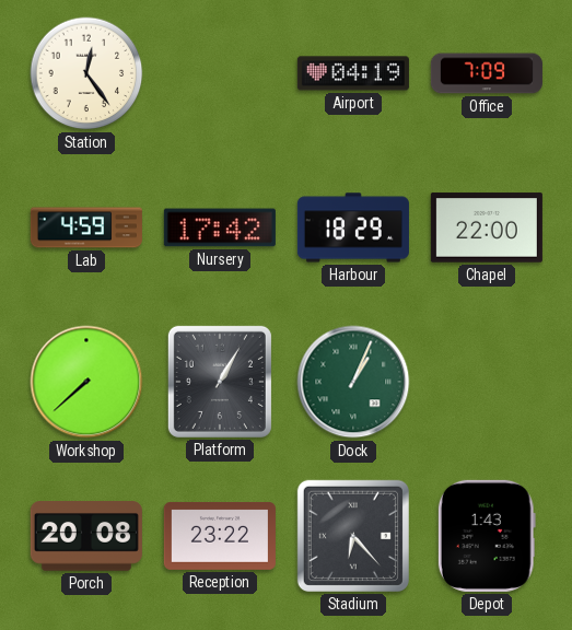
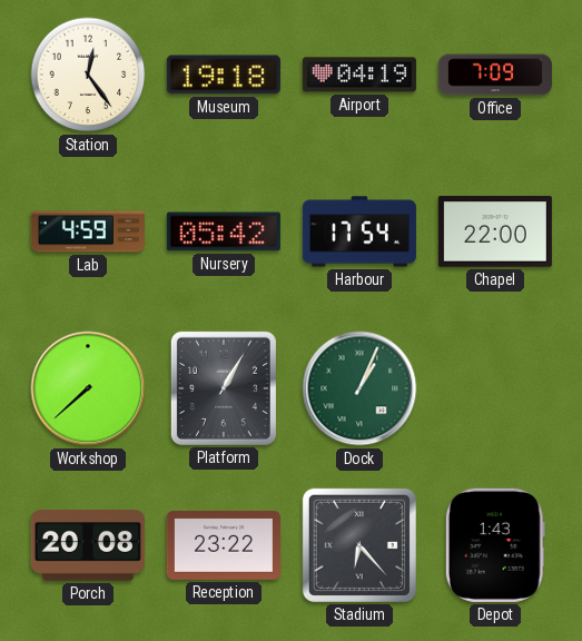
Museum: none -> 19:18 (224, 75)
Nursery: 17:42 -> 05:42 (224, 231)
Harbour: 18:29 -> 17:54 (359, 231)
